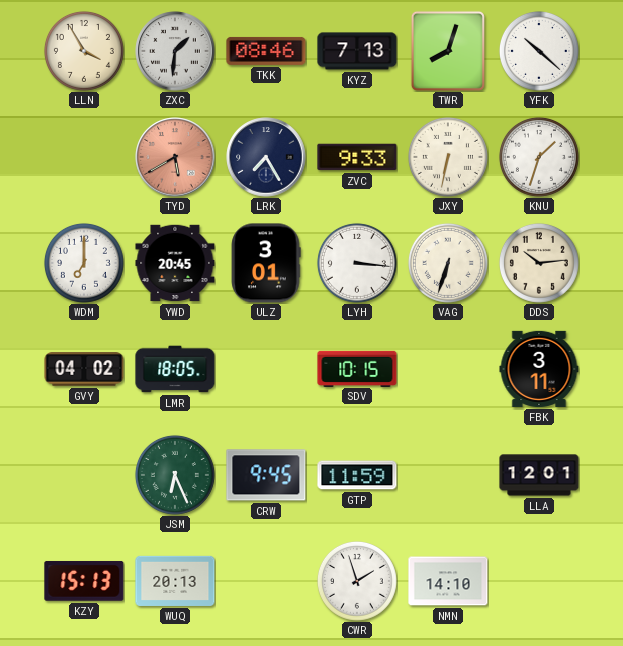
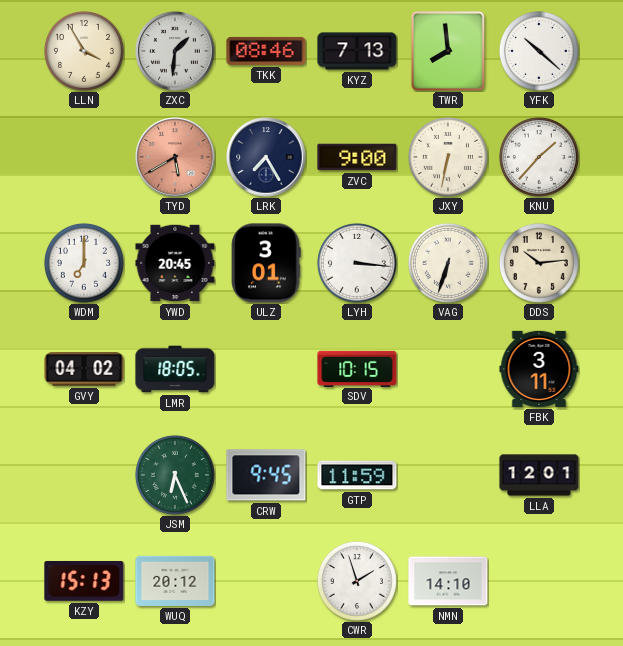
TWR: 8:03 -> 7:59 (448, 51)
ZVC: 9:33 -> 9:00 (357, 157)
KNU: 1:33 -> 1:37 (539, 157)
WUQ: 20:13 -> 20:12 (175, 581)
